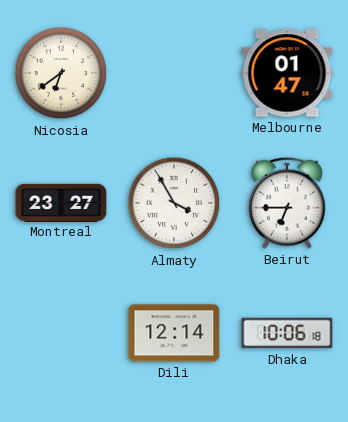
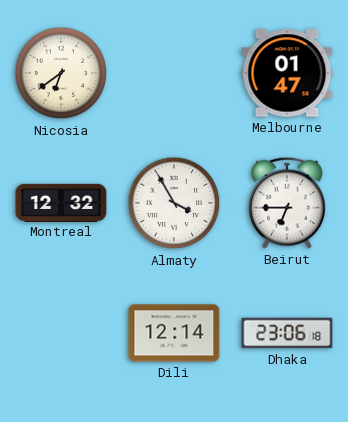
Montreal: 23:27 -> 12:32 (61, 202)
Dhaka: 10:06 -> 23:06 (287, 333)
